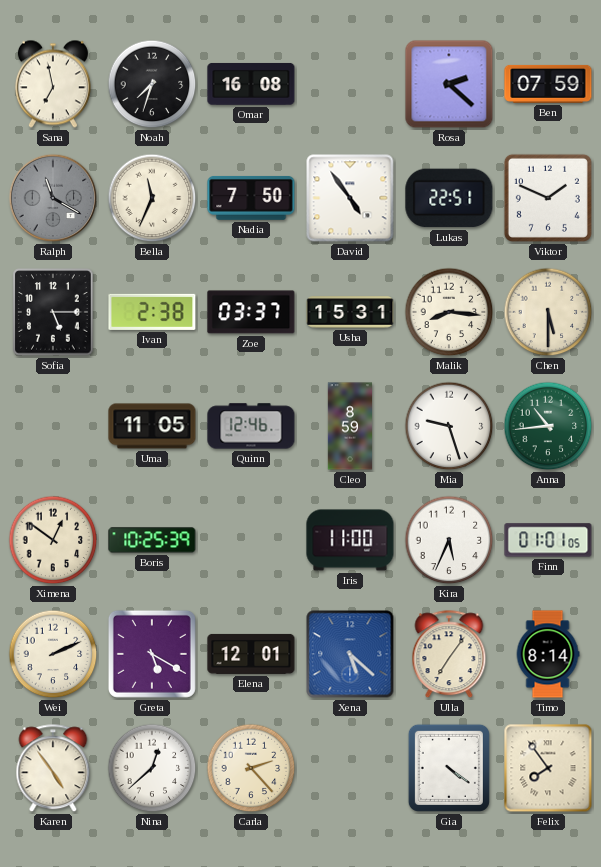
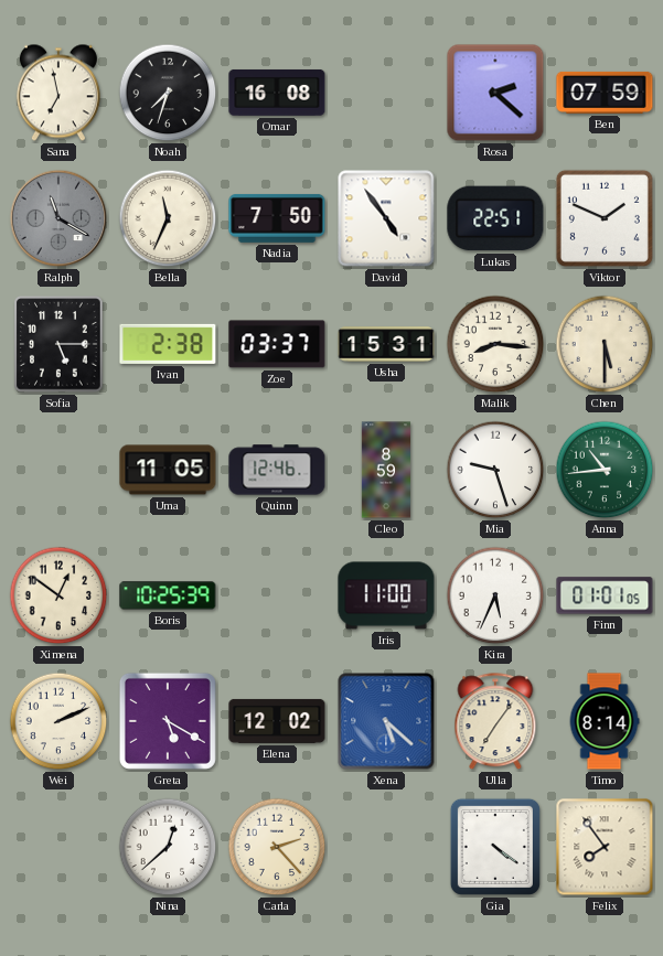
Elena: 12:01 -> 12:02 (277, 721)
Karen: 4:54 -> none (53, 769)
